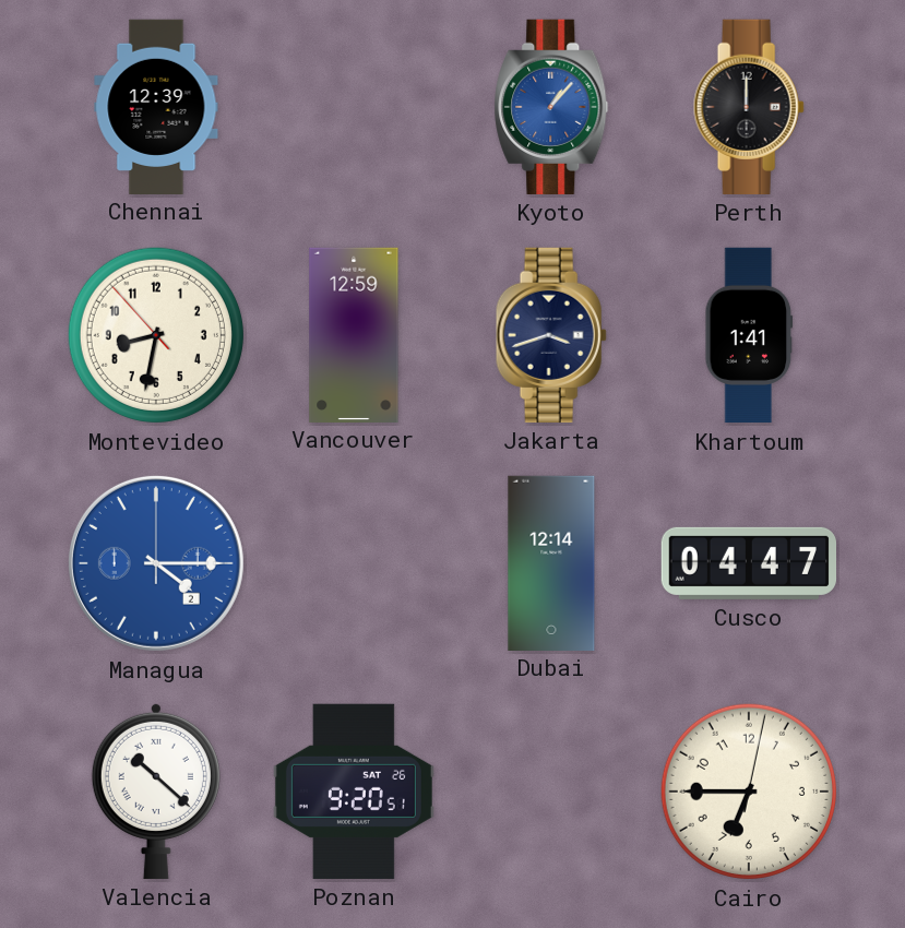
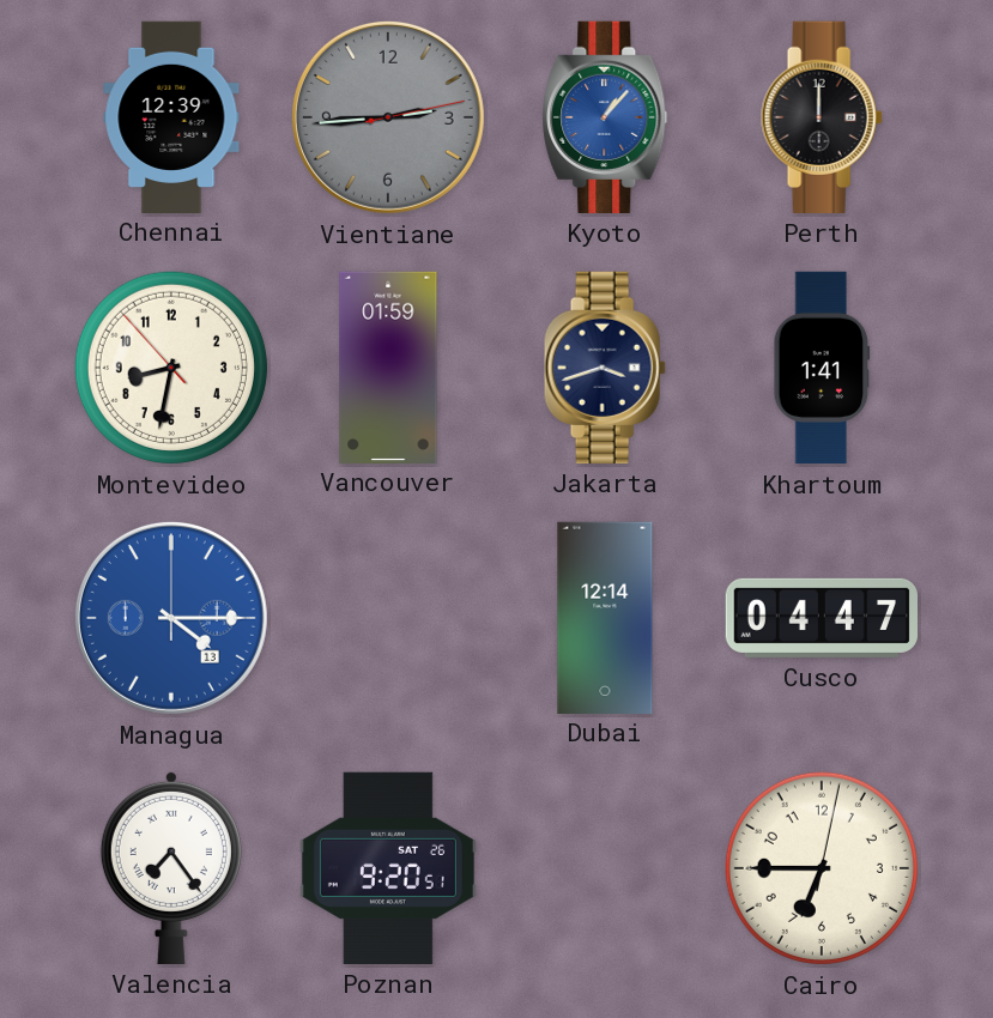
Vientiane: none -> 2:44 (388, 117)
Vancouver: 12:59 -> 01:59 (388, 366)
Managua date: 2 -> 13 (171, 618)
Valencia: 10:22 -> 7:24 (171, 867)
